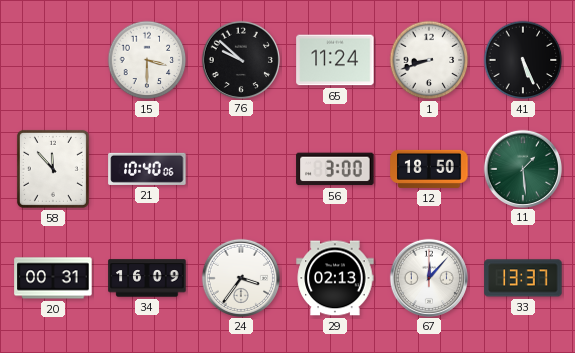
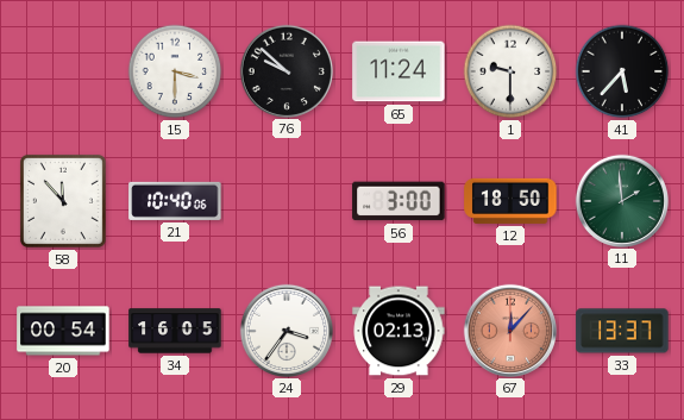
1: 8:42 -> 9:30 (510, 71)
41: 5:26 -> 5:37 (622, 71)
11: 1:29 -> 1:59 (621, 200)
20: 00:31 -> 00:54 (63, 331)
34: 16:09 -> 16:05 (175, 331)
67 dial: white -> salmon (509, 330)
